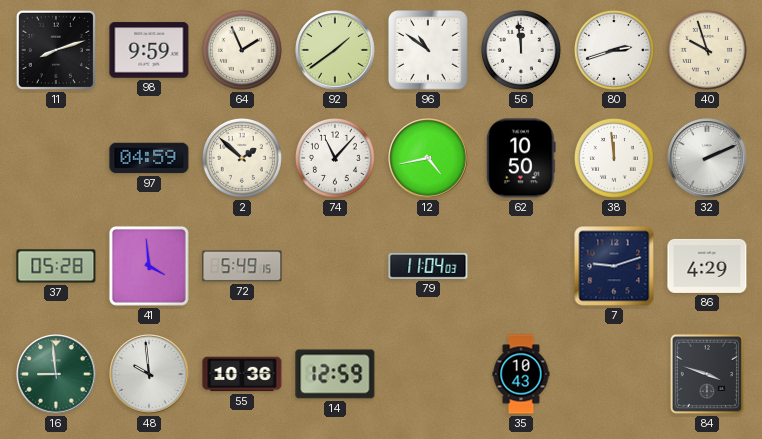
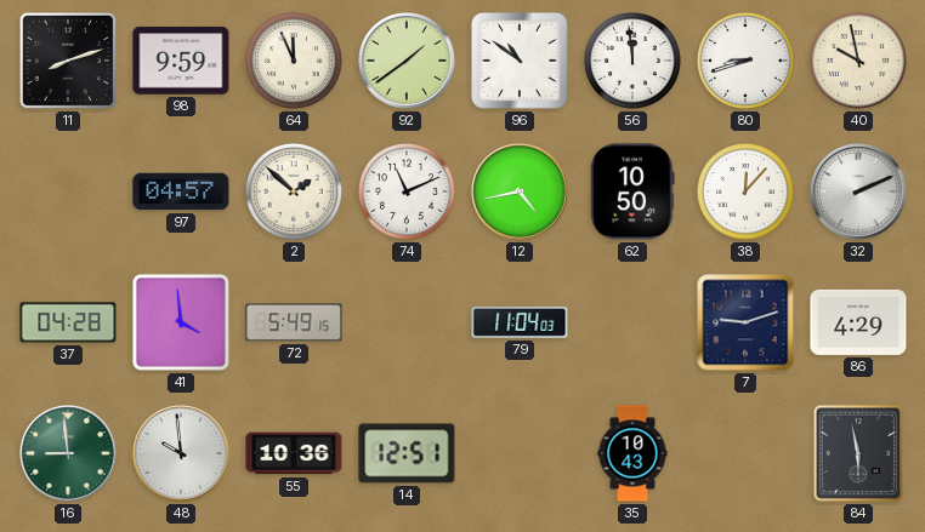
64: 1:56 -> 11:56 (294, 61)
80: 2:42 -> 8:42 (745, 61)
40: 9:57 -> 9:58 (858, 61)
97: 04:59 -> 04:57 (181, 191)
74: 11:07 -> 11:11 (407, 191)
38: 11:59 -> 12:07 (745, 191)
37: 05:28 -> 04:28 (68, 322)
14: 12:59 -> 12:51 (407, 453)
84: 3:48 -> 5:58 (858, 453)
